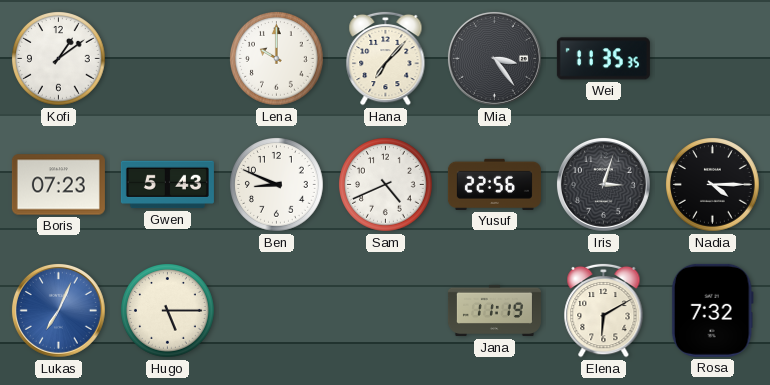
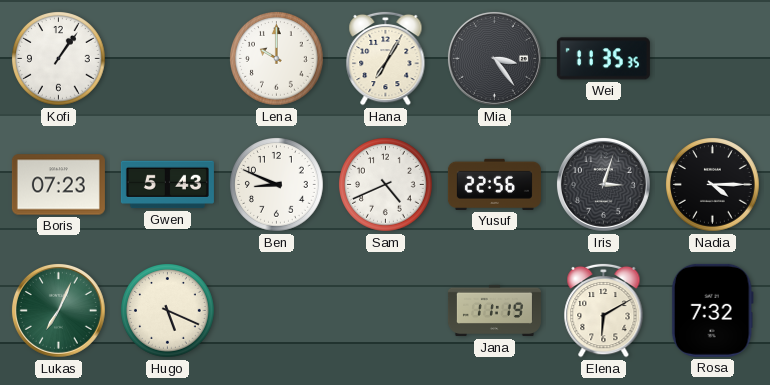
Kofi: 1:09 -> 1:06 (59, 59)
Hana: 7:07 -> 7:05 (386, 58)
Lukas dial: blue -> green (58, 310)
Hugo: 5:15 -> 5:19 (168, 311)
